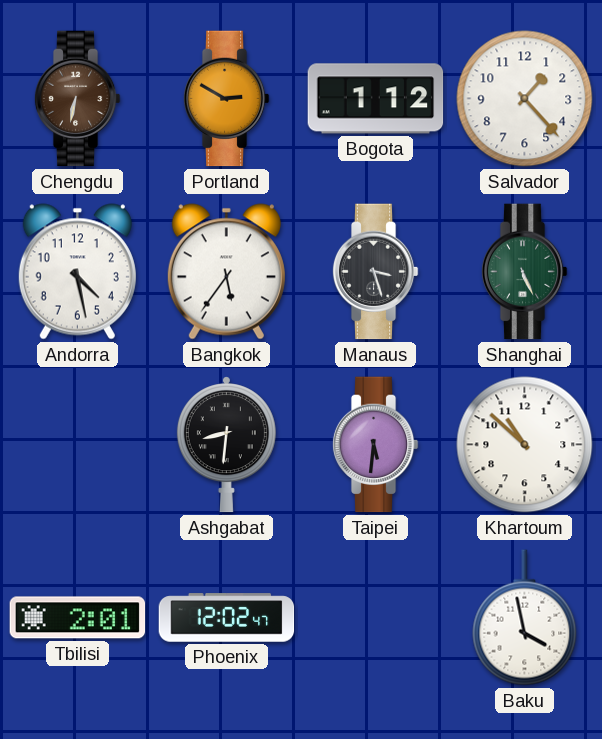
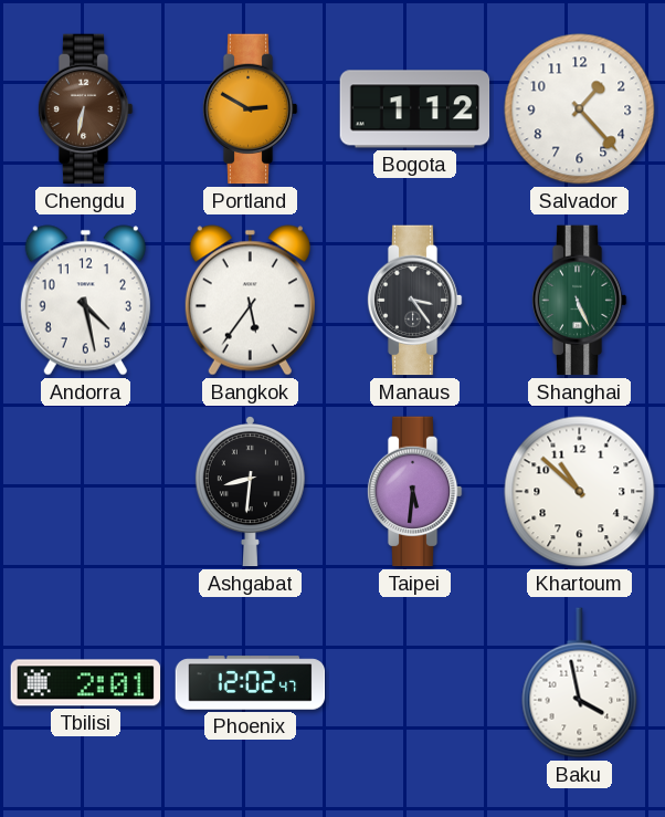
Manaus: 3:27 -> 3:24 (414, 301)
